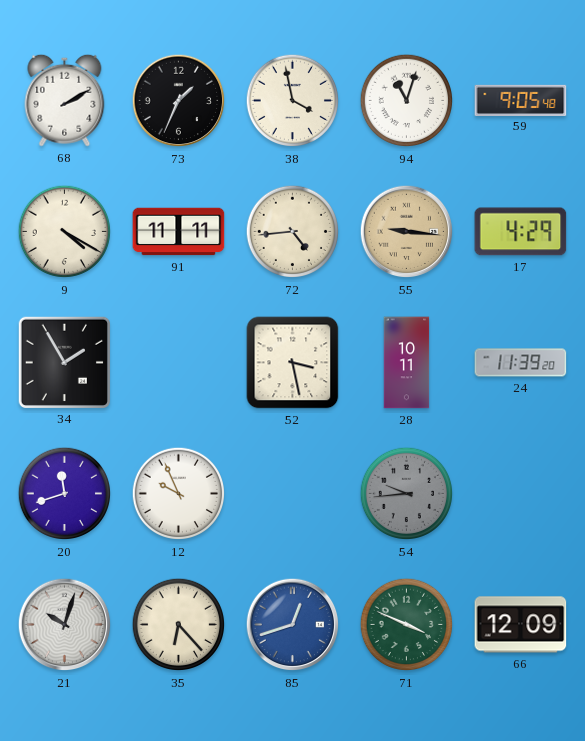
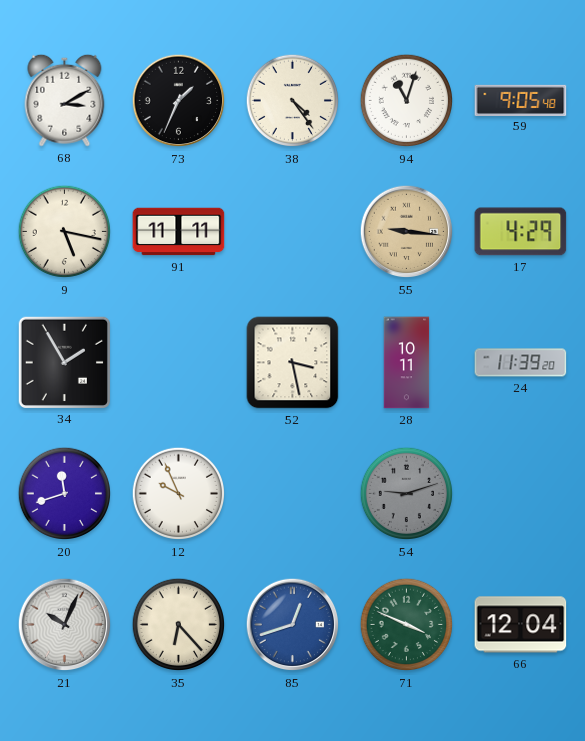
68: 2:10 -> 3:10 (65, 100)
38: 3:58 -> 4:24 (293, 101)
9: 4:20 -> 5:17 (65, 232)
72: 4:44 -> none (293, 232)
54: 9:44 -> 9:12 (407, 494)
21: 10:03 -> 10:04 (65, 625)
66: 12:09 -> 12:04 (521, 625)
